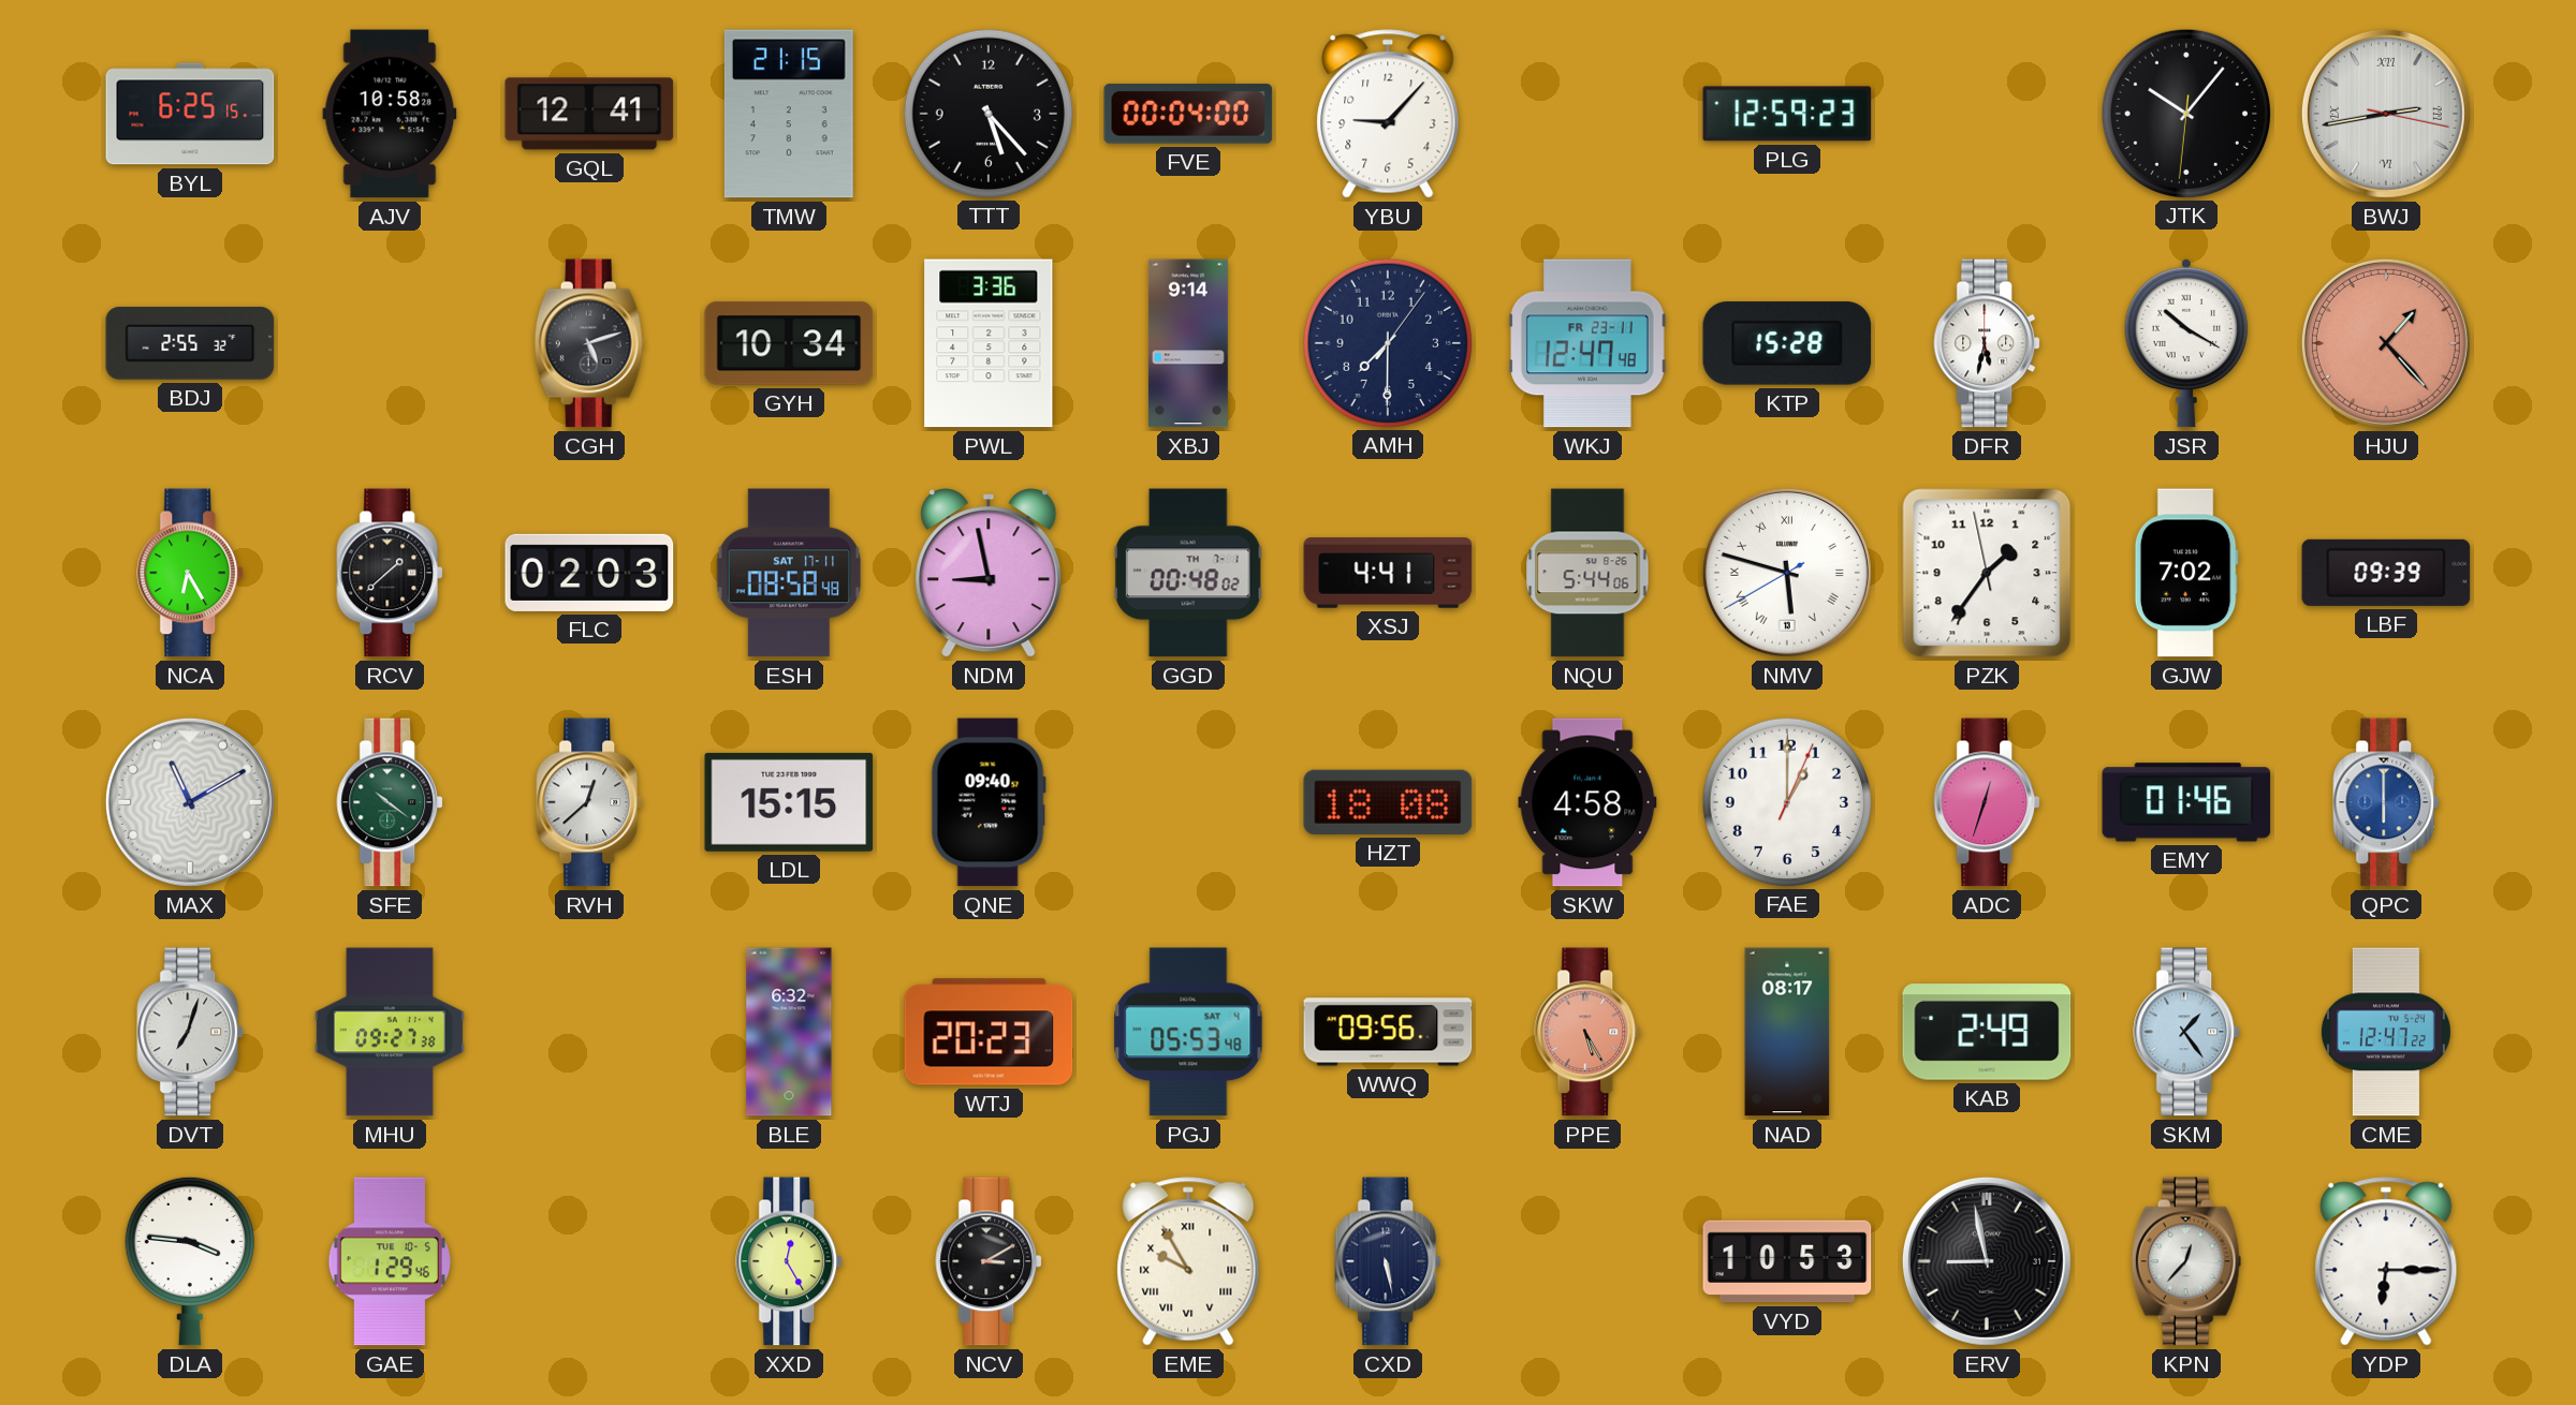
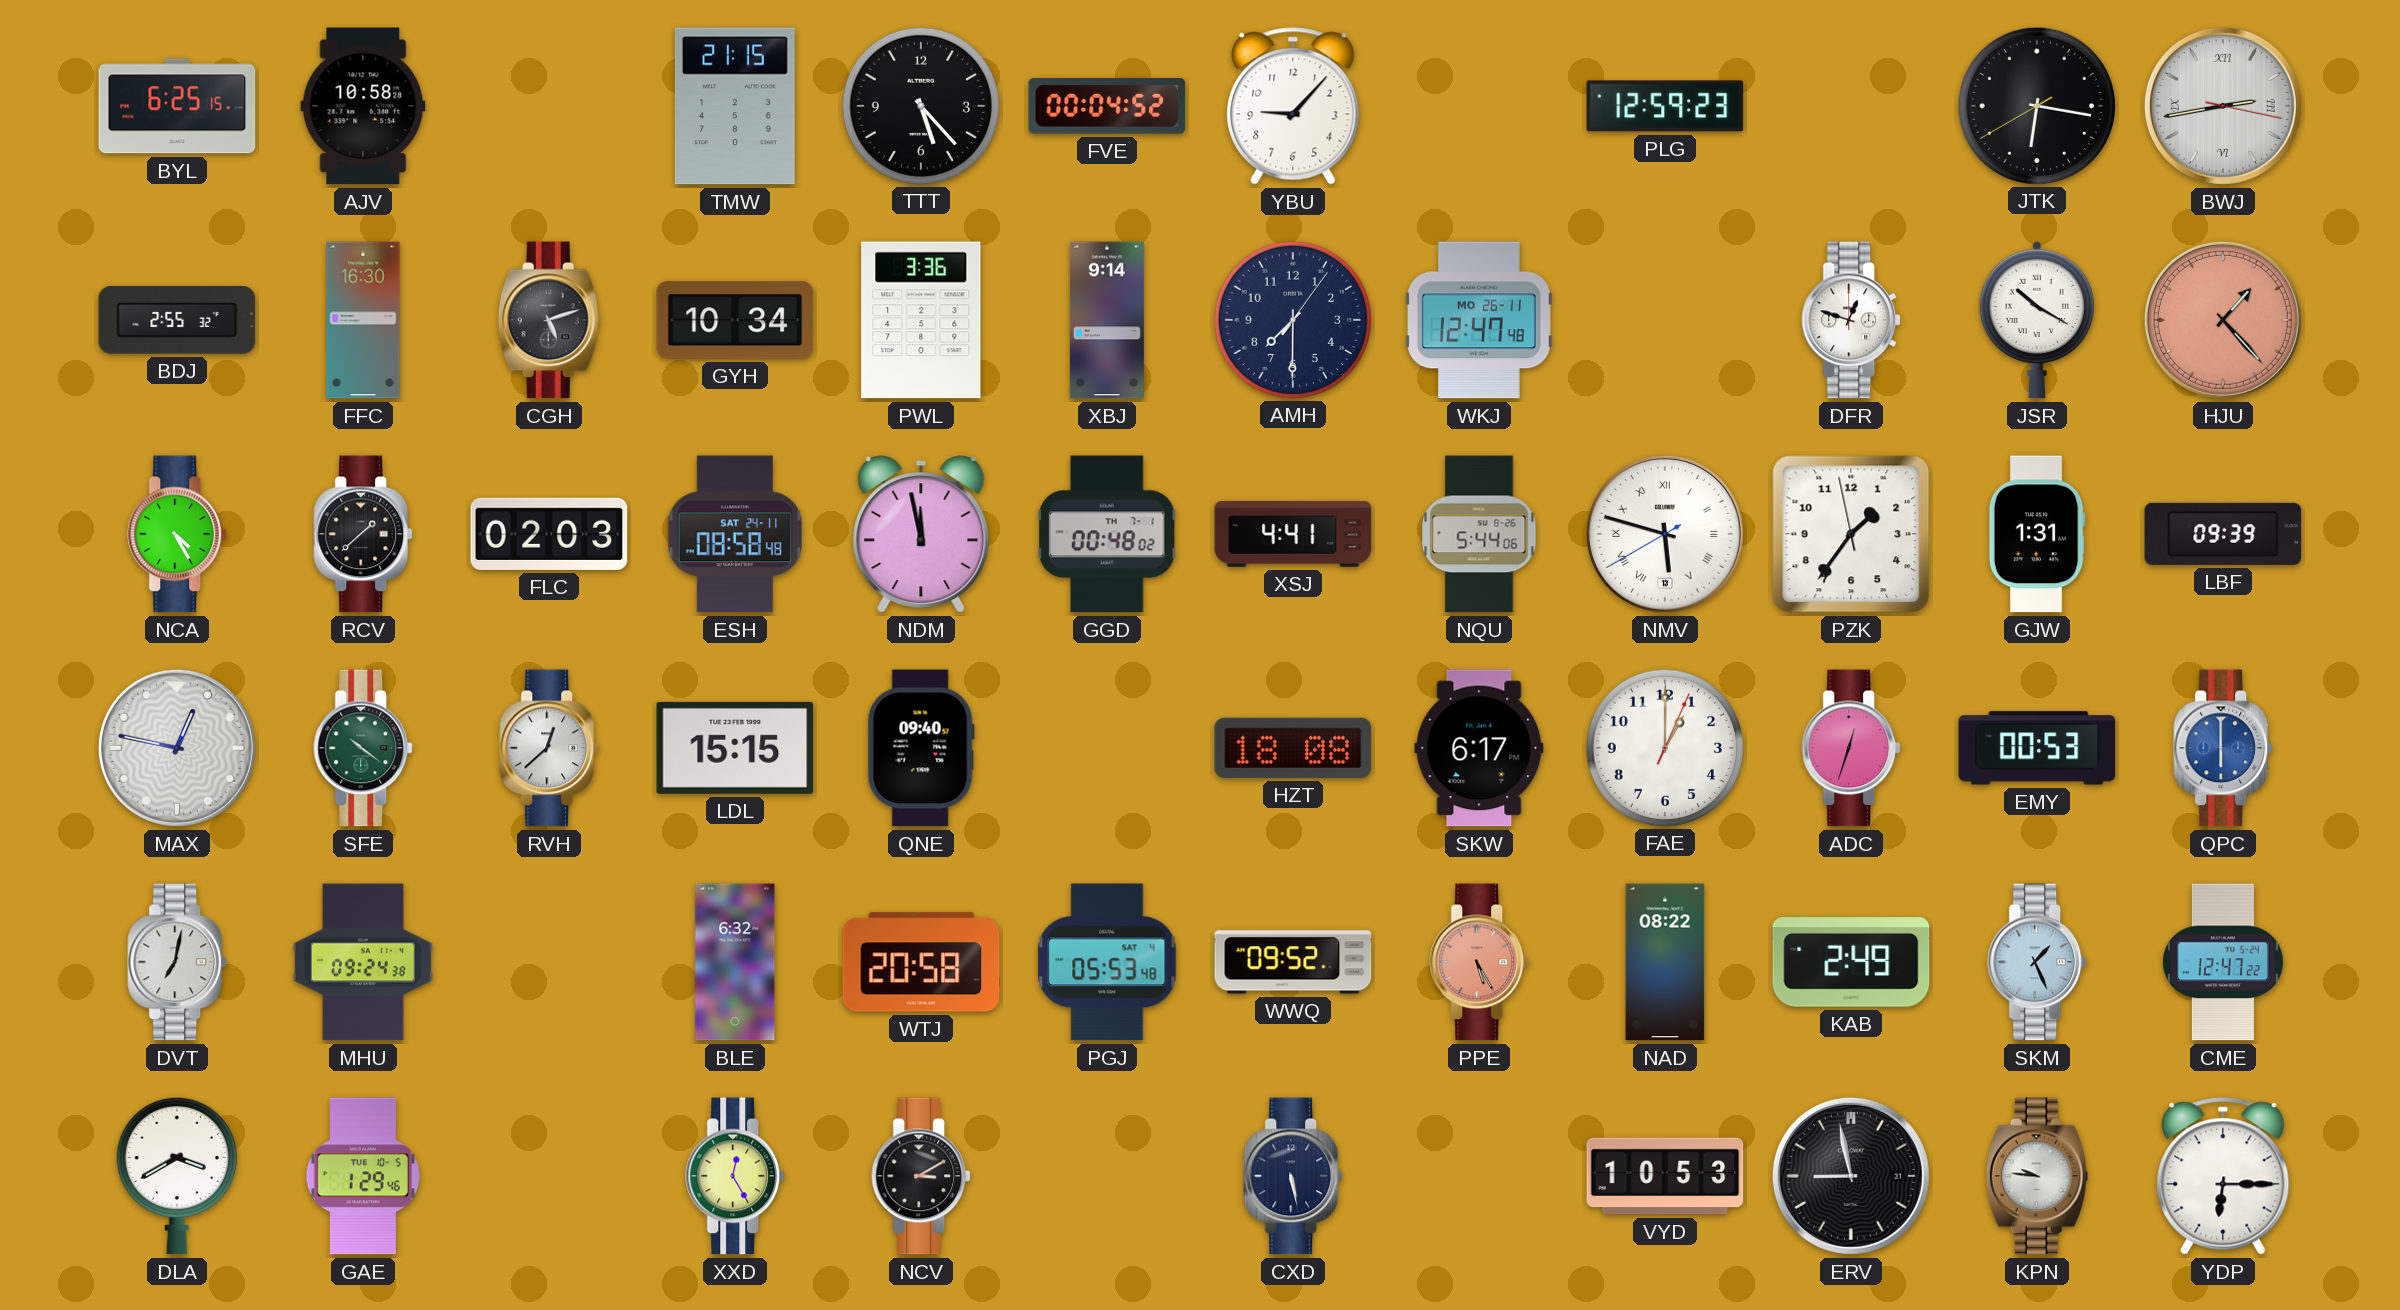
GQL: 12:41 -> none (589, 114)
FVE: 00:04:00 -> 00:04:52 (1107, 106)
JTK: 10:06 -> 6:16 (2036, 105)
FFC: none -> 16:30 (363, 320)
WKJ date: FR 23-11 -> MO 26-11 (1479, 320)
KTP: 15:28 -> none (1787, 343)
DFR: 5:32 -> 12:48 (1852, 320)
NCA: 6:25 -> 4:25 (178, 534)
ESH date: SAT 17-11 -> SAT 24-11 (735, 534)
NDM: 8:58 -> 11:58 (921, 534)
GJW: 7:02 -> 1:31 (2037, 534)
MAX: 11:10 -> 12:47 (177, 748)
SKW: 4:58 -> 6:17 (1479, 748)
EMY: 01:46 -> 00:53 (2037, 748)
DVT: 7:03 -> 7:02 (178, 962)
MHU: 09:27 -> 09:24 (363, 962)
WTJ: 20:23 -> 20:58 (921, 962)
WWQ: 09:56 -> 09:52 (1293, 962)
NAD: 08:17 -> 08:22 (1665, 962)
SKM: 1:24 -> 1:26 (2038, 962)
DLA: 3:46 -> 3:40 (177, 1176)
EME: 9:55 -> none (1188, 1261)
KPN: 12:37 -> 9:46 (2037, 1176)
